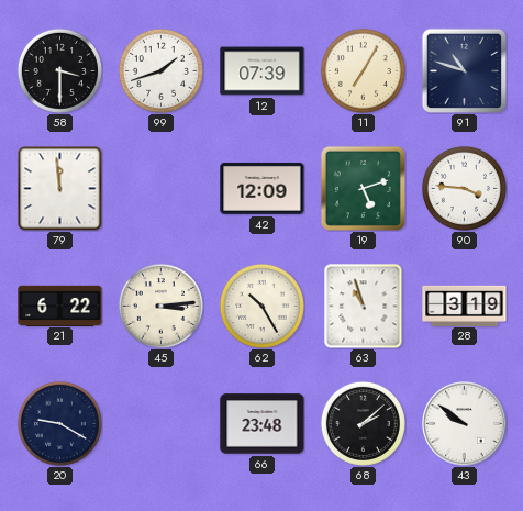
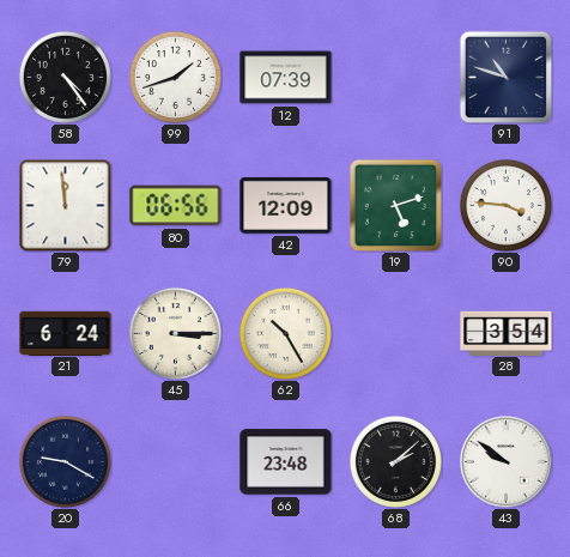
58: 3:30 -> 4:24 (65, 77)
11: 7:05 -> none (363, 70)
80: none -> 06:56 (176, 206)
21: 6:22 -> 6:24 (66, 333)
45: 3:14 -> 3:15 (175, 333)
63: 10:57 -> none (364, 306)
28: 3:19 -> 3:54 (507, 333)
